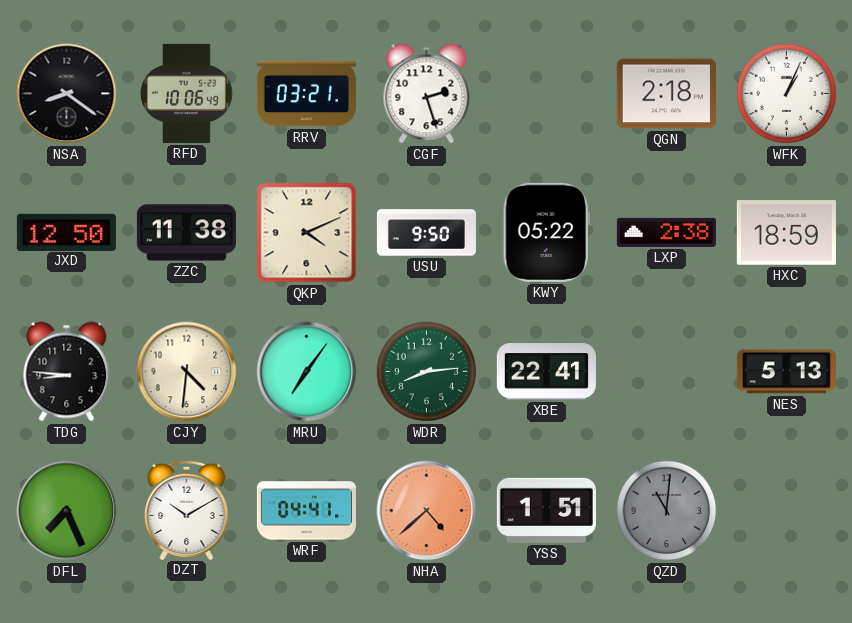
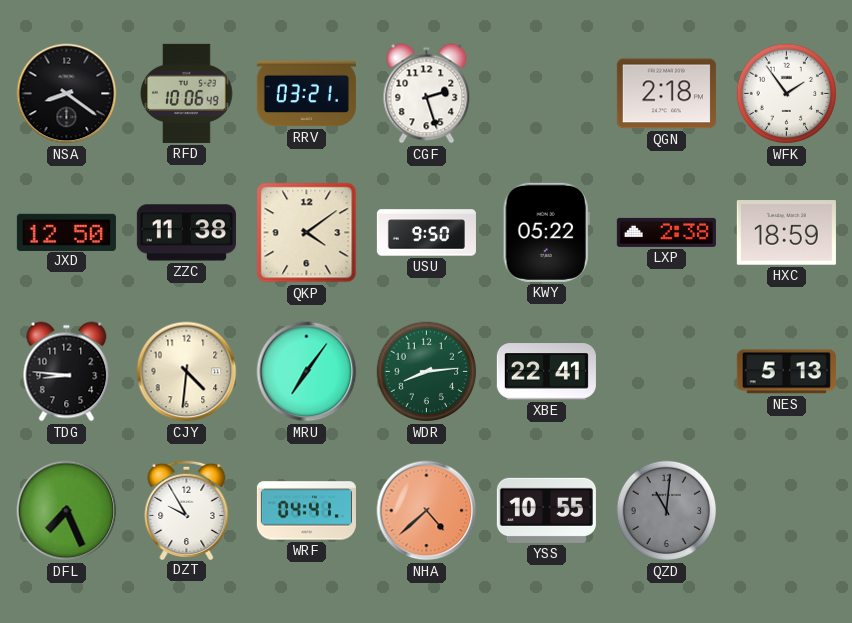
WFK: 1:04 -> 1:54 (787, 94)
QKP: 4:11 -> 4:09 (307, 233)
DZT: 10:10 -> 9:55 (187, 509)
YSS: 1:51 -> 10:55 (546, 510)
